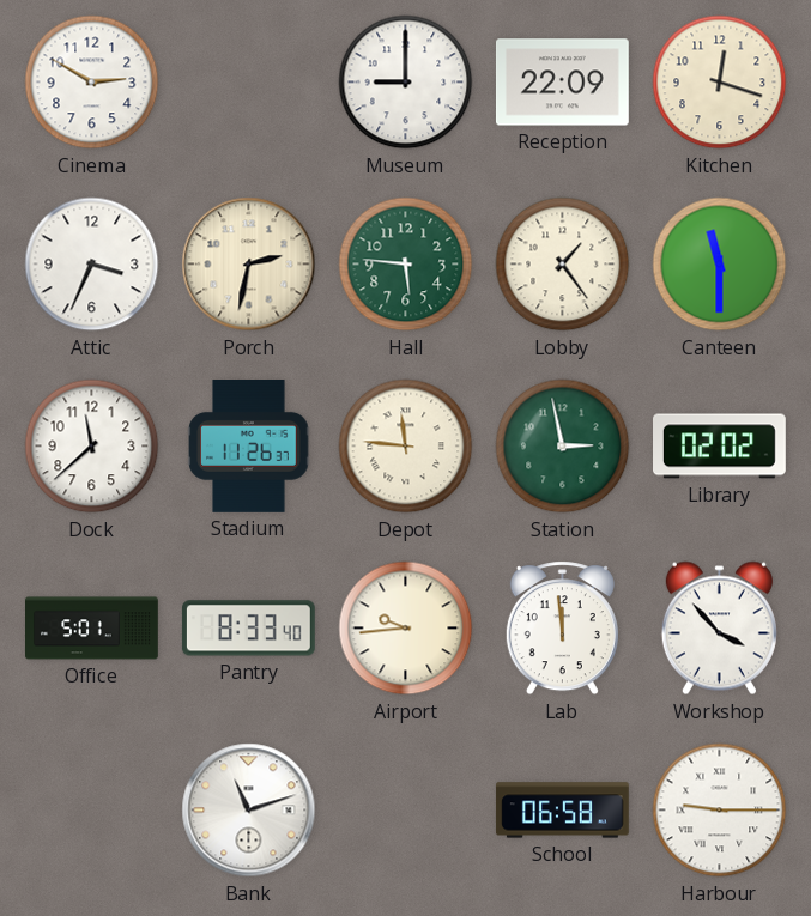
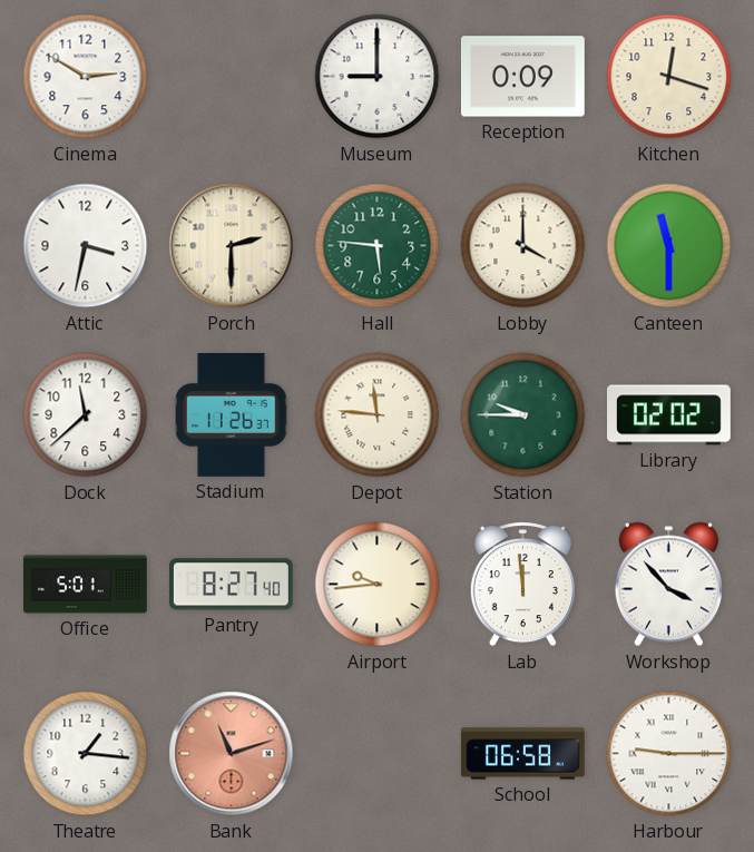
Reception: 22:09 -> 0:09 (522, 77)
Attic: 3:34 -> 3:32 (86, 246)
Porch: 2:32 -> 2:30 (232, 246)
Lobby: 1:24 -> 4:00 (523, 246)
Station: 2:58 -> 9:45 (523, 415)
Pantry: 8:33 -> 8:27 (231, 585)
Theatre: none -> 1:16 (86, 754)
Bank dial: white -> salmon (232, 754)
